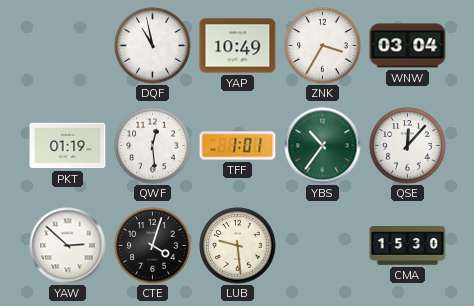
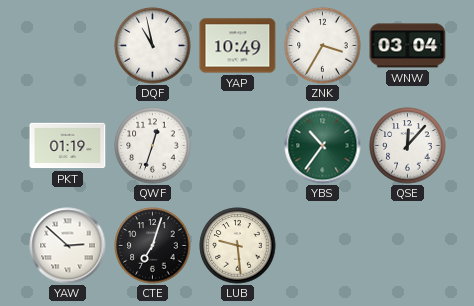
QWF: 12:29 -> 12:33 (153, 146)
TFF: 1:01 -> none (238, 146)
CTE: 4:03 -> 7:03 (153, 246)
CMA: 15:30 -> none (408, 246)
